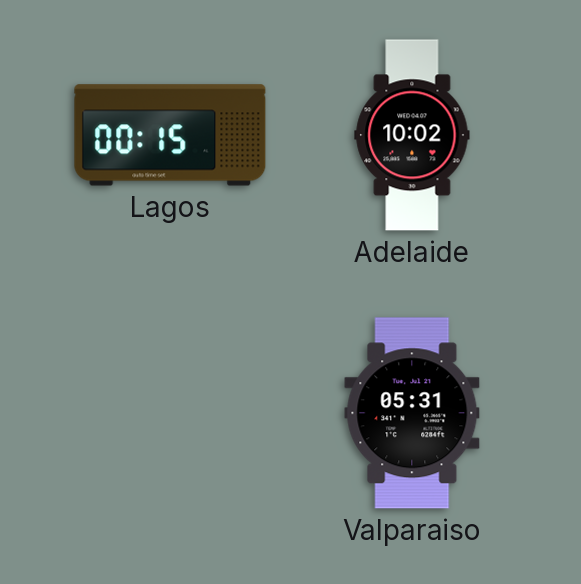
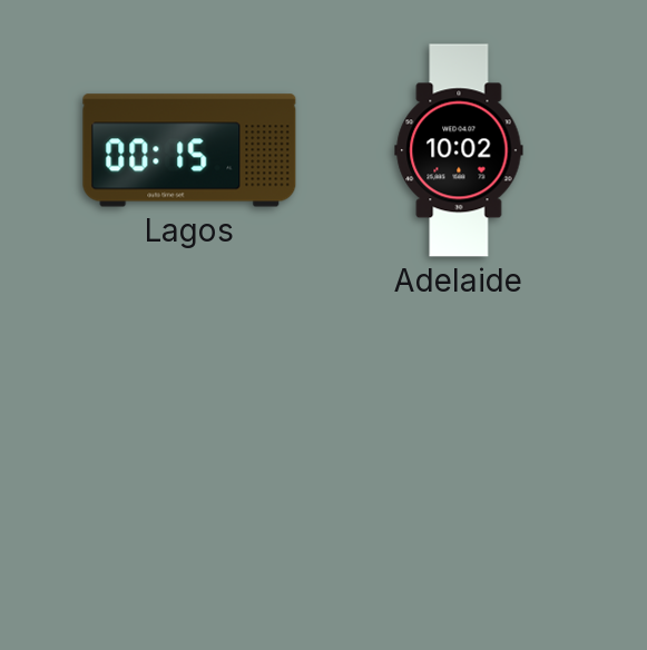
Valparaiso: 05:31 -> none (412, 413)
